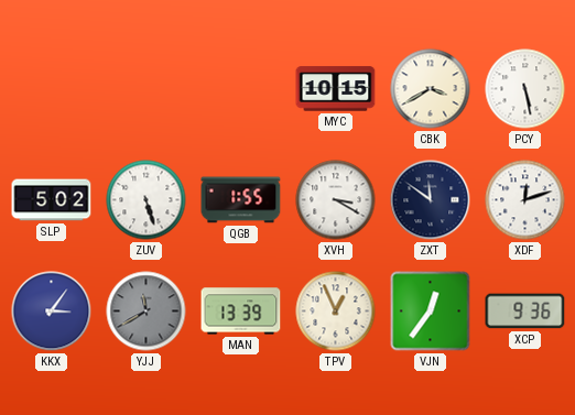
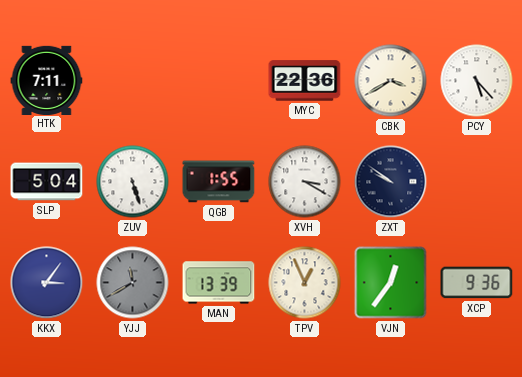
HTK: none -> 7:11 (47, 80)
MYC: 10:15 -> 22:36 (305, 81)
PCY: 5:28 -> 5:23 (477, 81)
SLP: 5:02 -> 5:04 (47, 182)
ZXT: 11:51 -> 9:51 (391, 182)
XDF: 12:12 -> none (525, 200)
